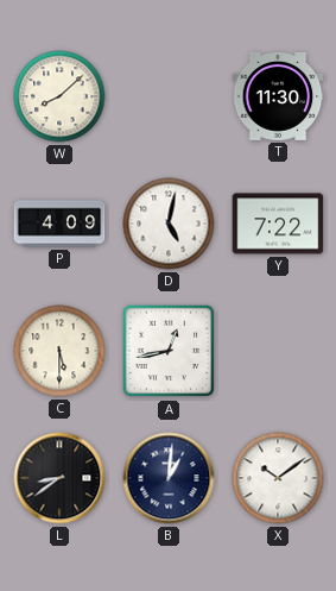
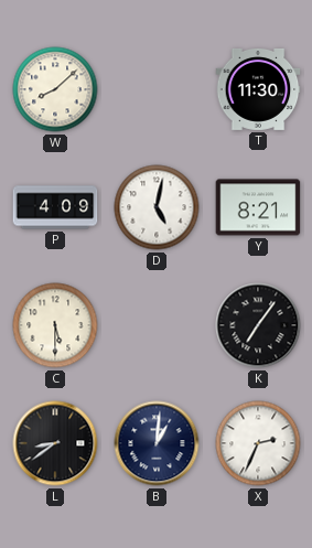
Y: 7:22 -> 8:21 (258, 207)
A: 12:43 -> none (169, 351)
K: none -> 7:06 (258, 325)
X: 10:09 -> 2:34 (258, 443)
